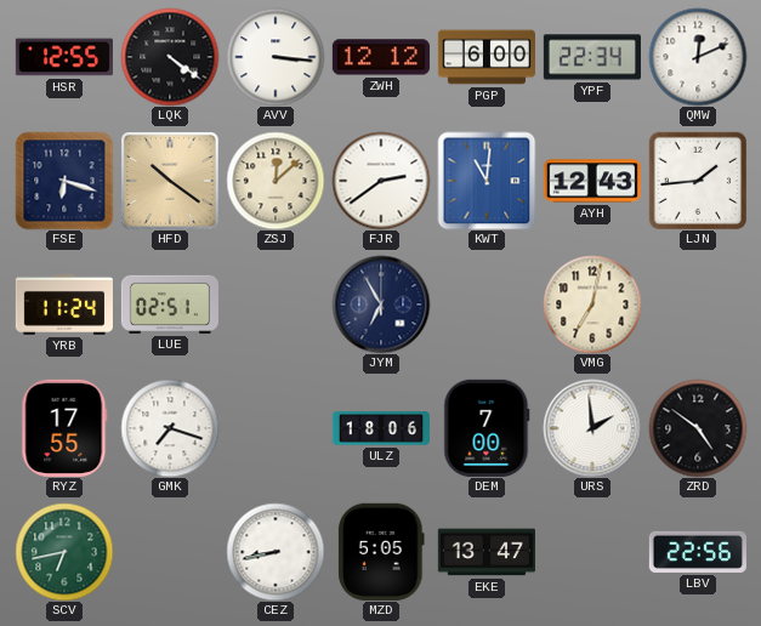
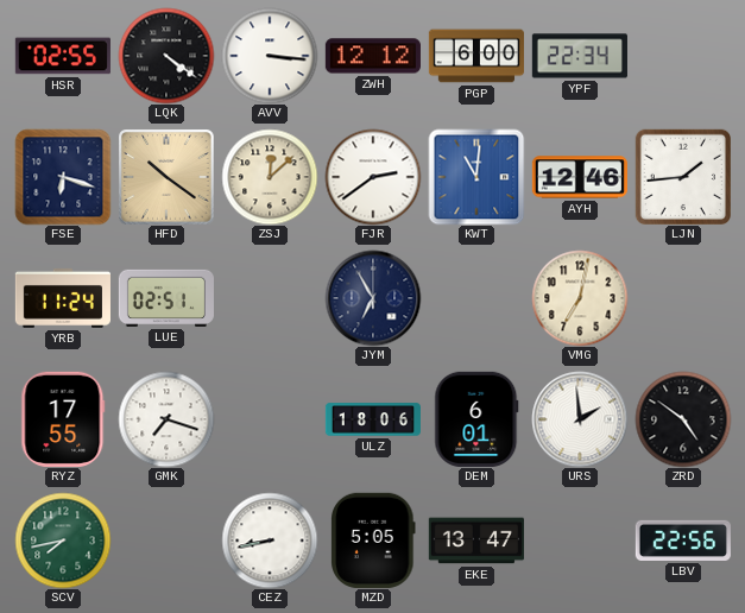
HSR: 12:55 -> 02:55 (63, 56)
QMW: 12:11 -> none (698, 57)
AYH: 12:43 -> 12:46 (580, 177)
DEM: 7:00 -> 6:01 (476, 419)
SCV: 6:43 -> 7:43 (63, 541)
